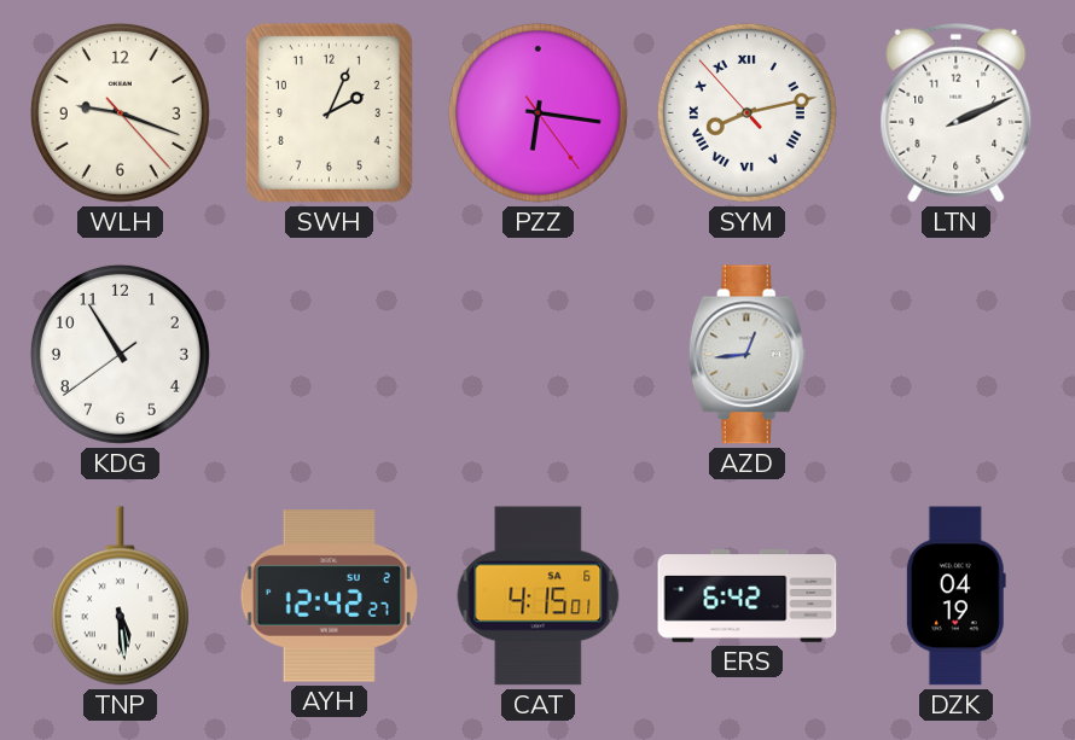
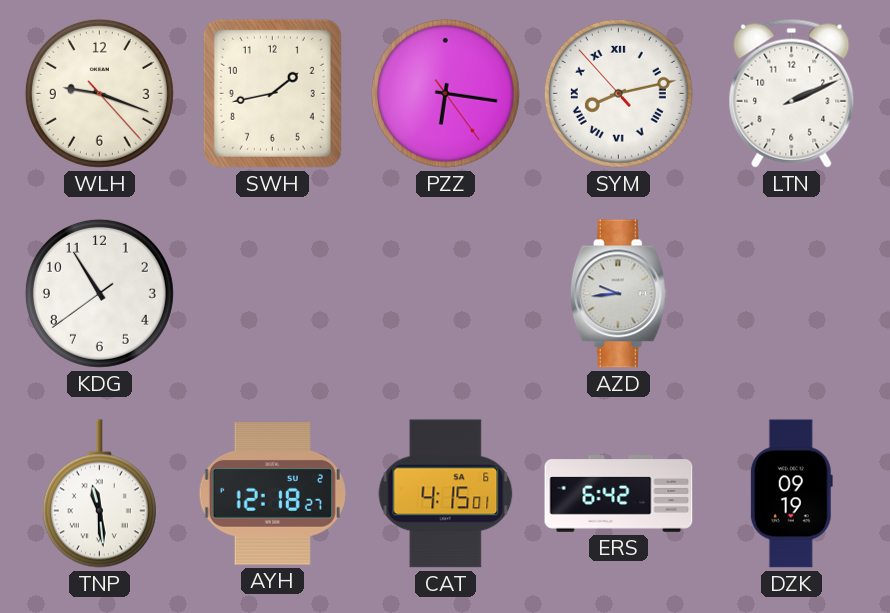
SWH: 2:04 -> 1:43 (272, 93)
AZD: 12:44 -> 9:44 (618, 294)
TNP: 5:29 -> 11:29 (99, 494)
AYH: 12:42 -> 12:18 (272, 494)
DZK: 04:19 -> 09:19 (791, 494)
